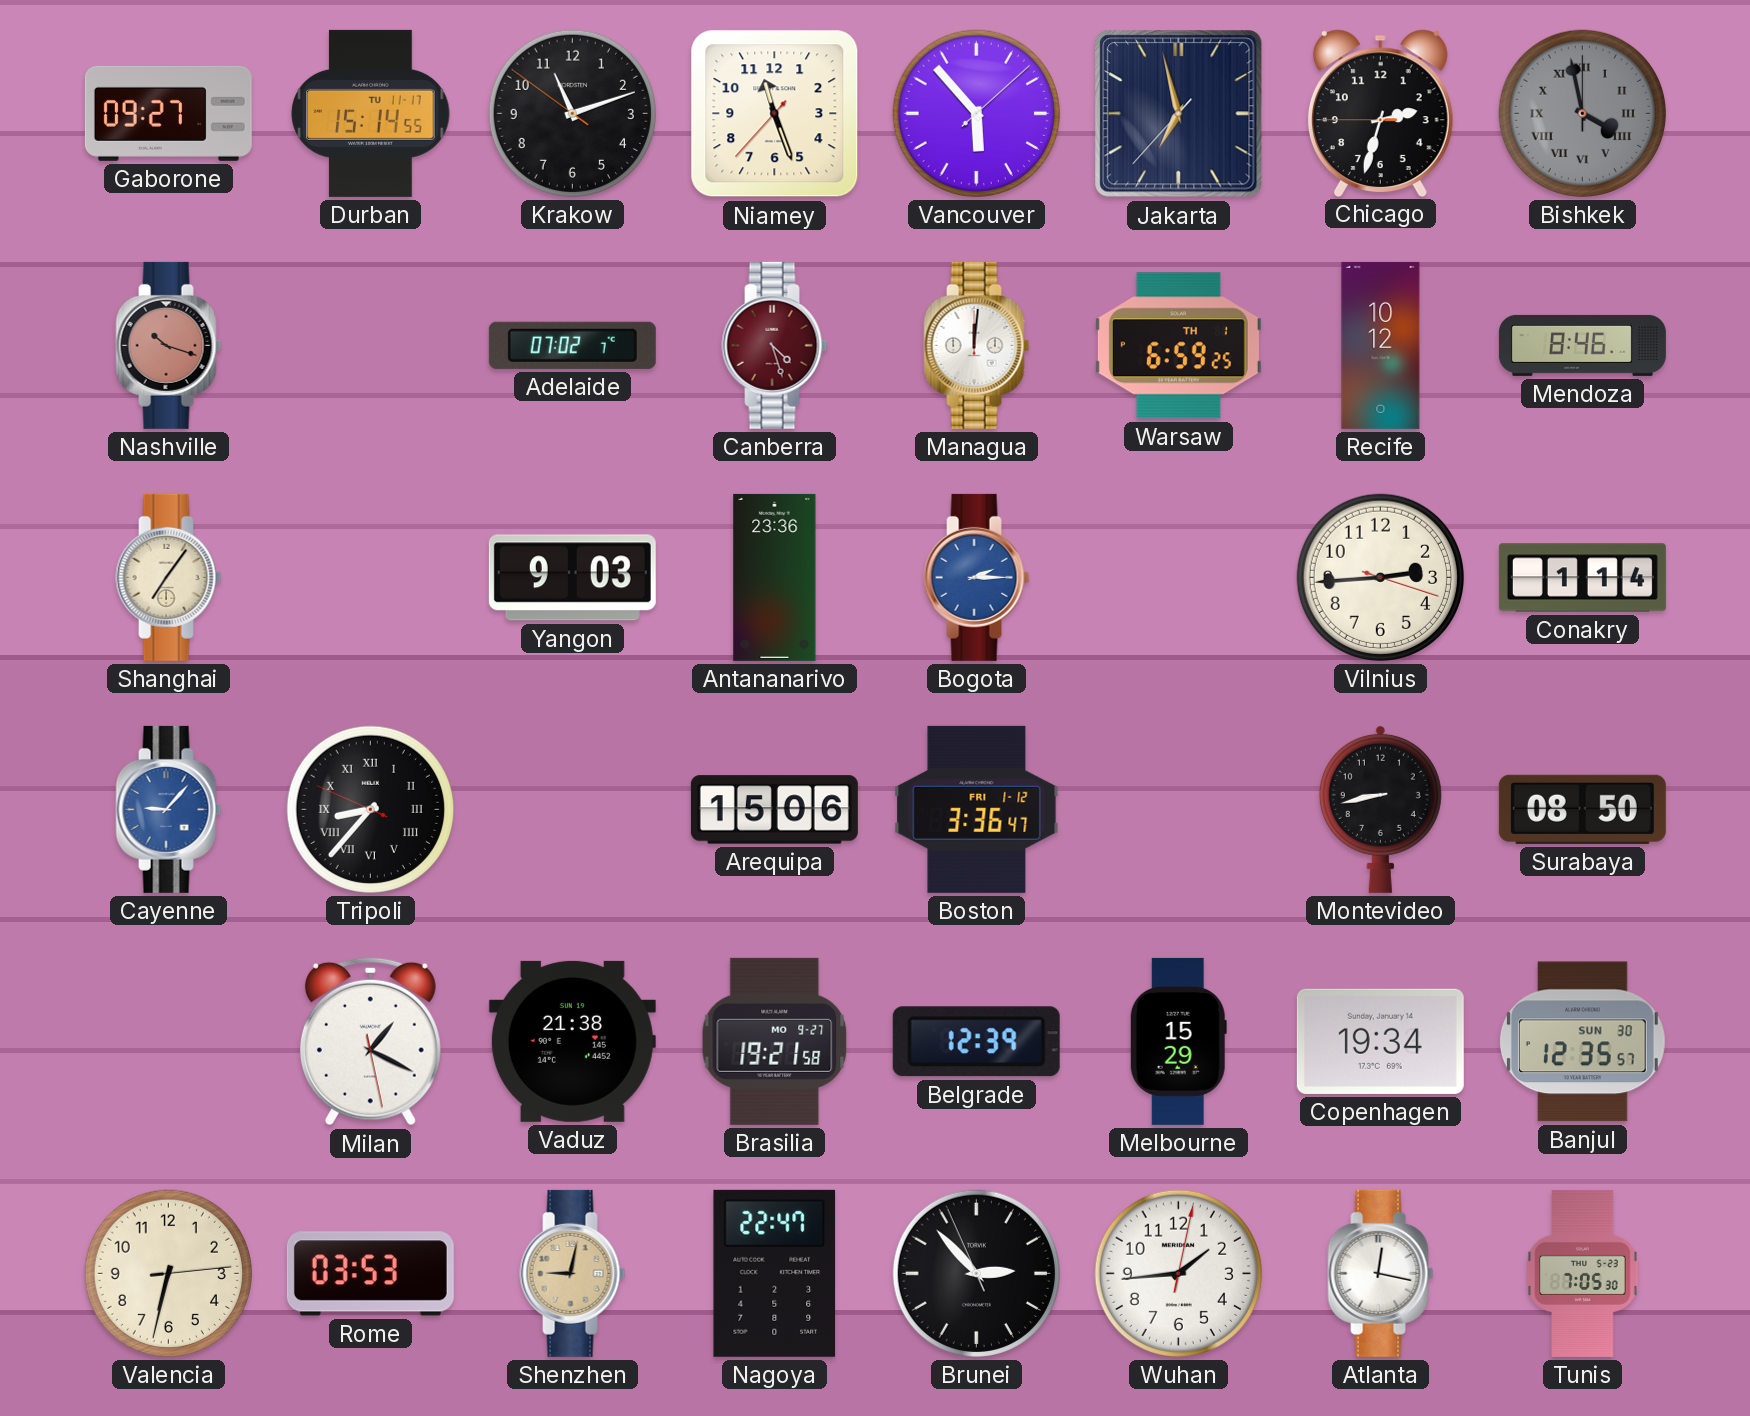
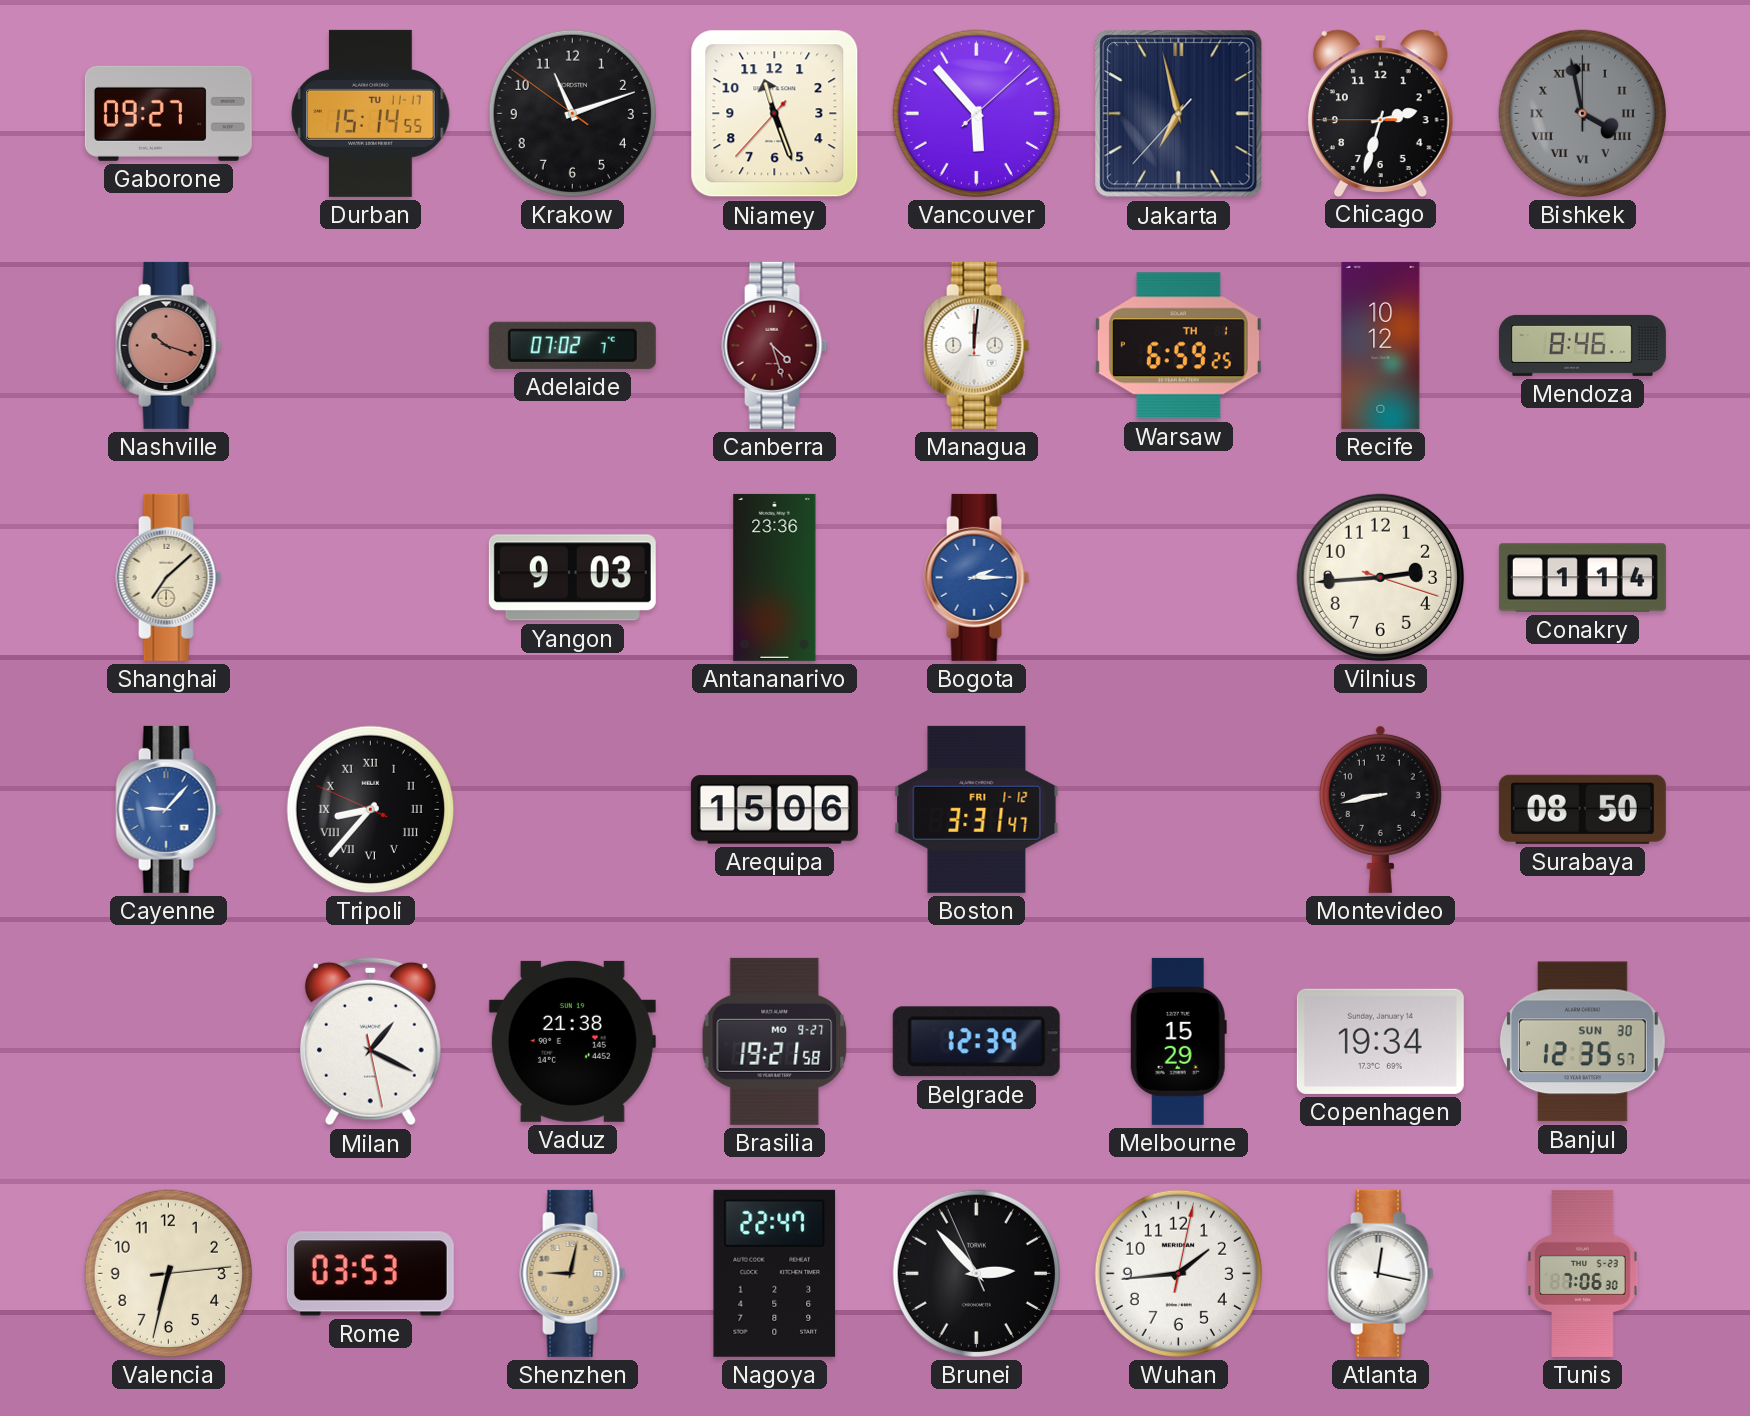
Shanghai: 7:06 -> 7:08 (169, 577)
Boston: 3:36 -> 3:31 (977, 809)
Tunis: 7:05 -> 7:06 (1583, 1273)
